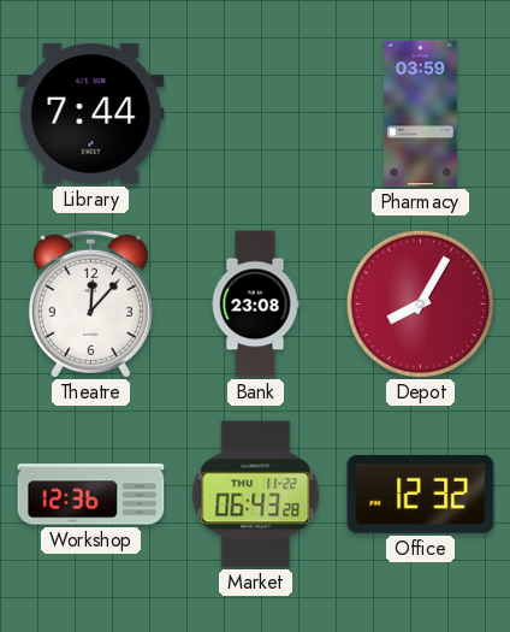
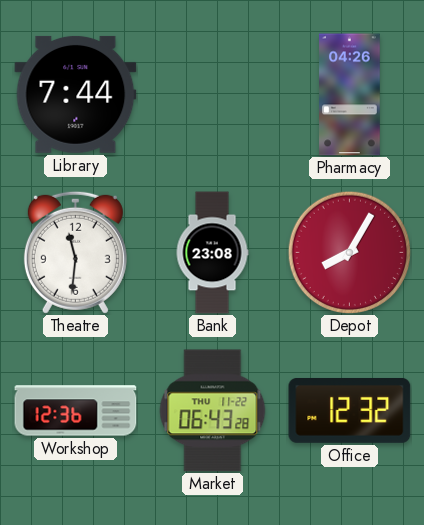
Pharmacy: 03:59 -> 04:26 (350, 95)
Theatre: 12:07 -> 11:31 (75, 252)
